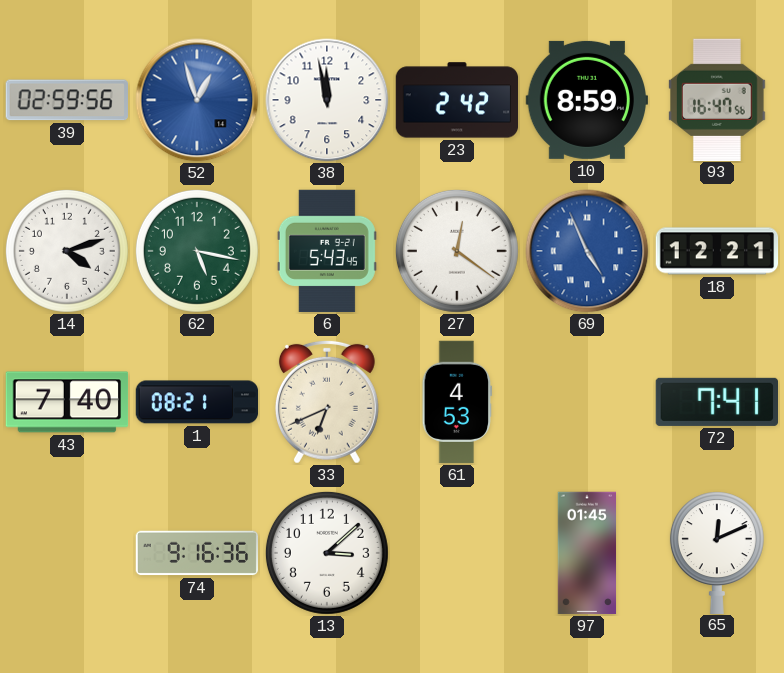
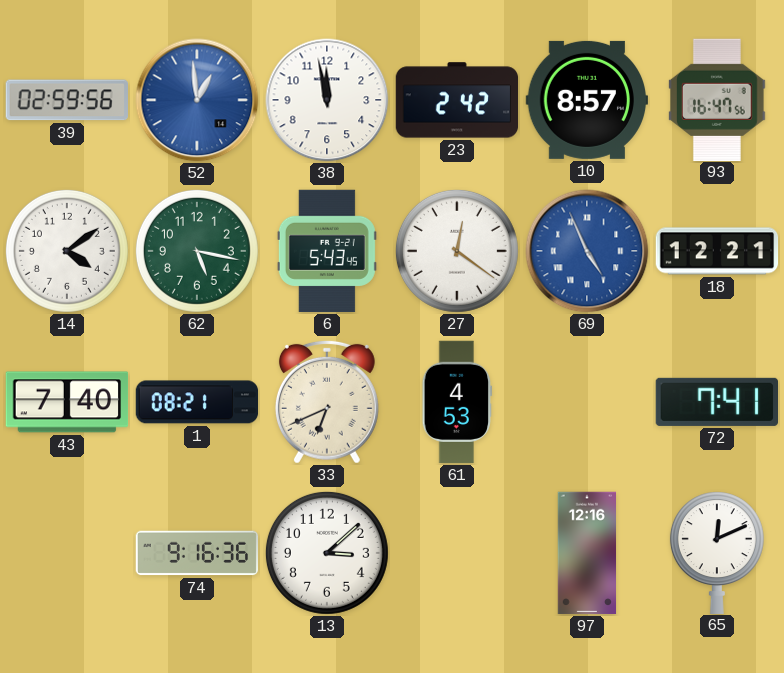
52: 12:57 -> 12:59 (197, 100)
10: 8:59 -> 8:57 (586, 100)
14: 4:12 -> 4:09 (67, 251)
97: 01:45 -> 12:16 (587, 553)
